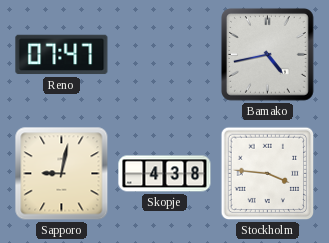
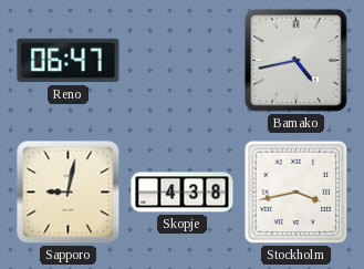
Reno: 07:47 -> 06:47 (69, 61)
Stockholm: 3:46 -> 3:43 (297, 193)
